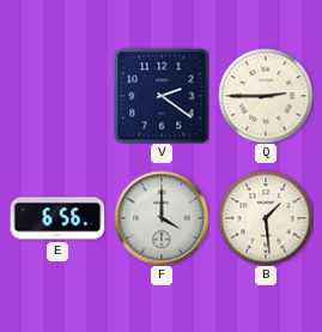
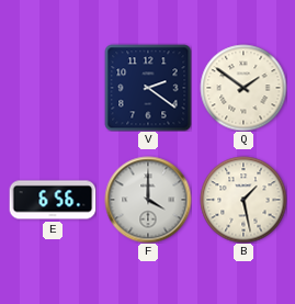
Q: 2:45 -> 1:51 (243, 88)
B: 1:29 -> 1:28 (243, 200)
